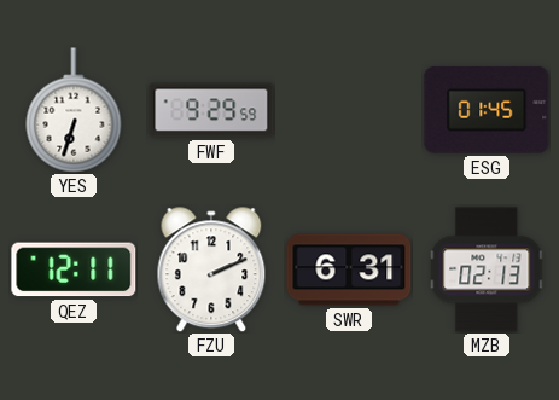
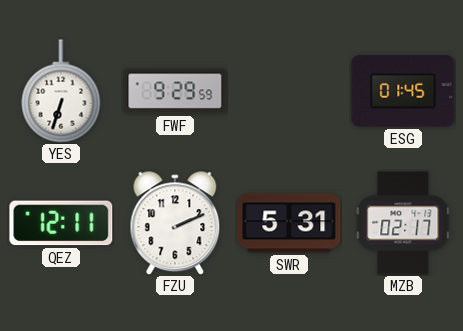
SWR: 6:31 -> 5:31 (289, 223)
MZB: 02:13 -> 02:17 (404, 223)
